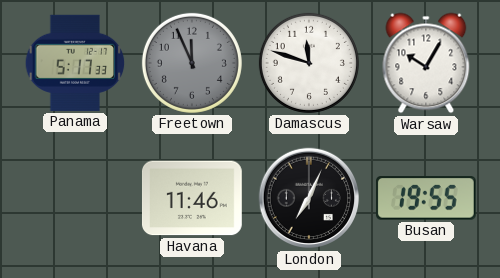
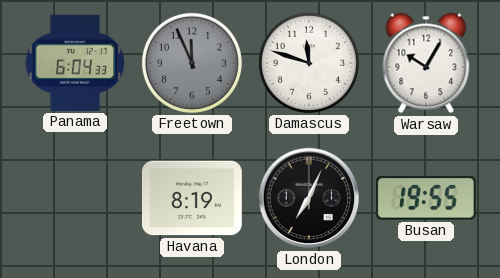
Panama: 5:17 -> 6:04 (75, 63)
Havana: 11:46 -> 8:19 (192, 198)
